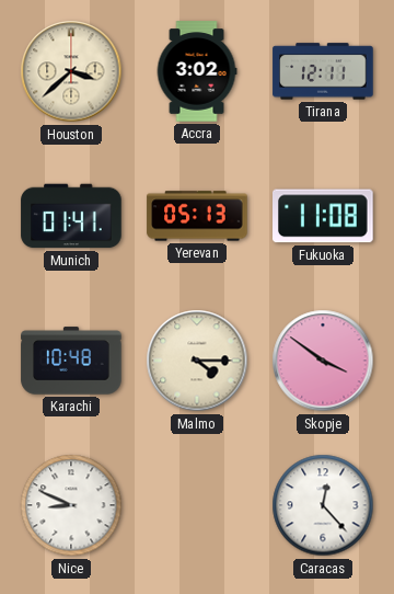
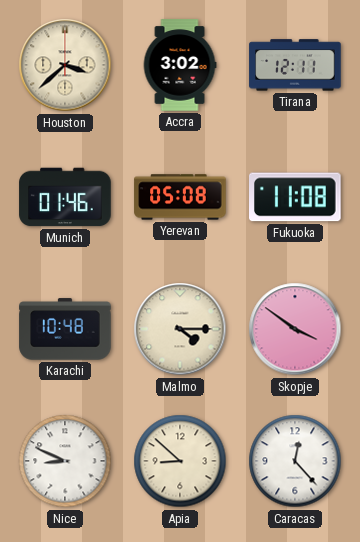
Munich: 01:41 -> 01:46 (65, 197)
Yerevan: 05:13 -> 05:08 (180, 197)
Apia: none -> 8:52 (180, 461)
